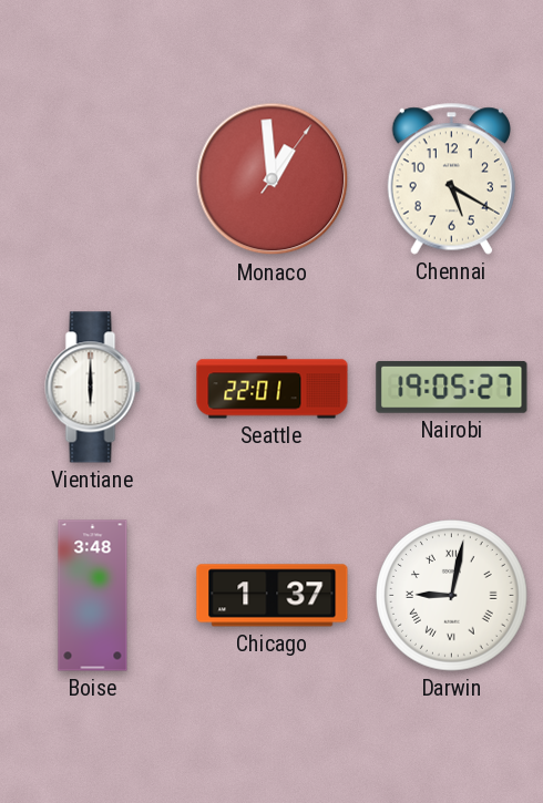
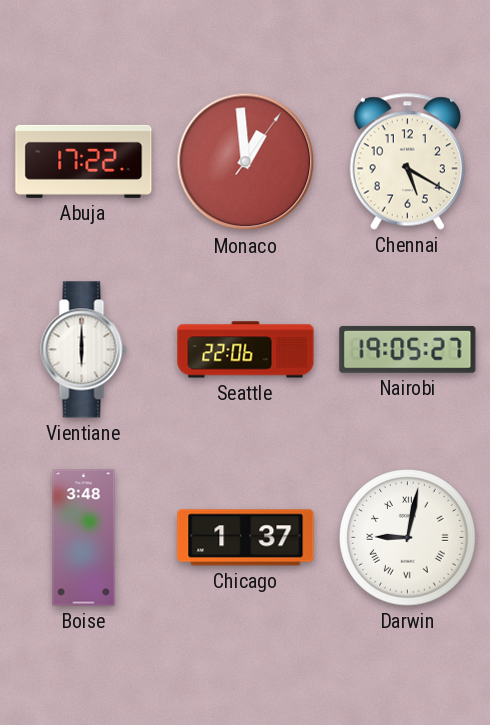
Abuja: none -> 17:22 (84, 161)
Seattle: 22:01 -> 22:06 (246, 350)
